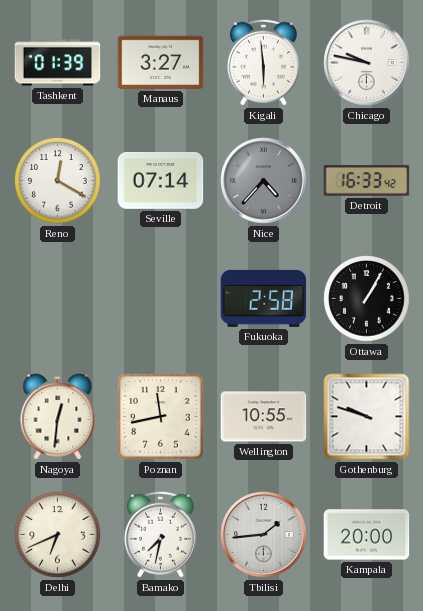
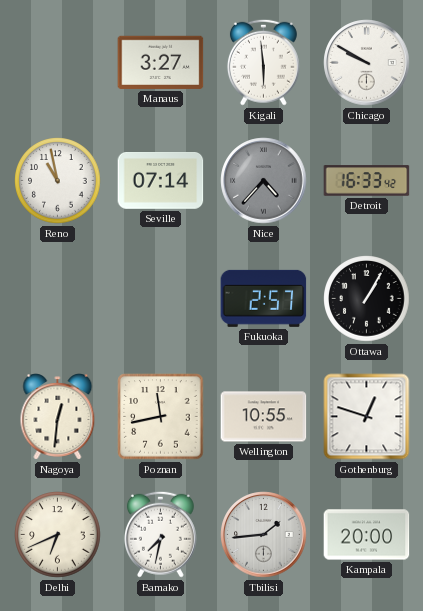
Tashkent: 01:39 -> none (58, 63)
Chicago: 9:47 -> 9:50 (367, 63)
Reno: 12:20 -> 10:58 (58, 181)
Fukuoka: 2:58 -> 2:57 (264, 298)
Gothenburg: 9:48 -> 12:48 (367, 417)
